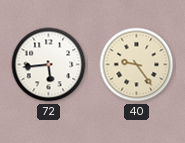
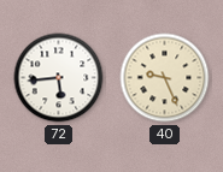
40: 9:24 -> 9:26 (165, 78)
